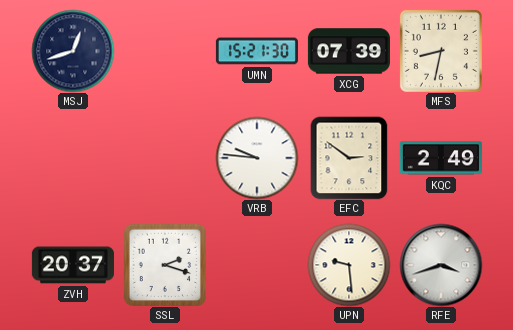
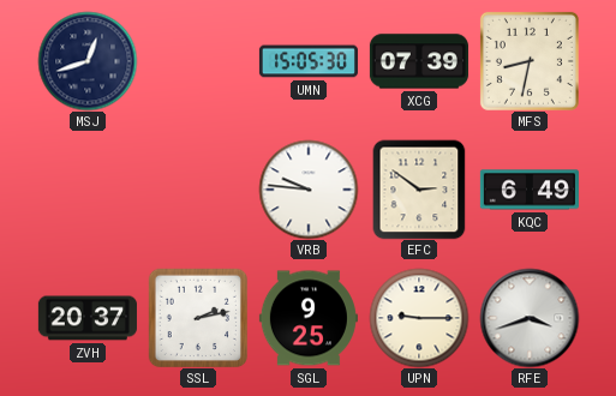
UMN: 15:21 -> 15:05 (309, 61)
KQC: 2:49 -> 6:49 (530, 190)
SSL: 2:18 -> 2:13 (197, 317)
SGL: none -> 9:25 (309, 318)
UPN: 9:29 -> 9:15 (419, 318)
